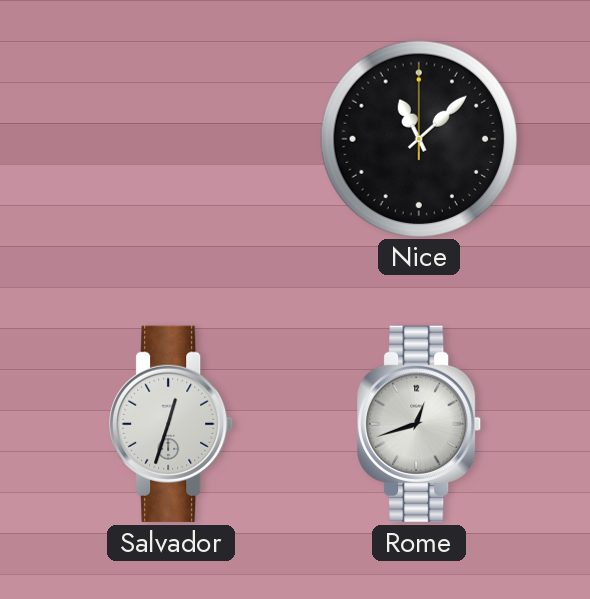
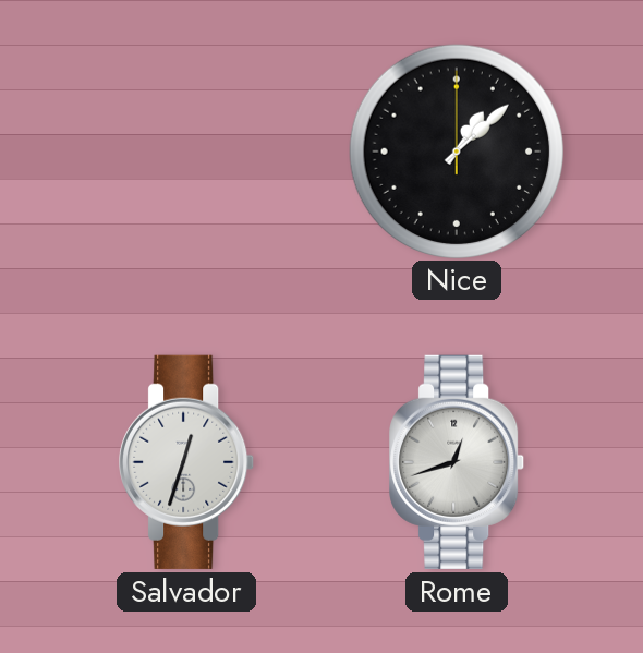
Nice: 11:08 -> 1:08 (456, 150)
